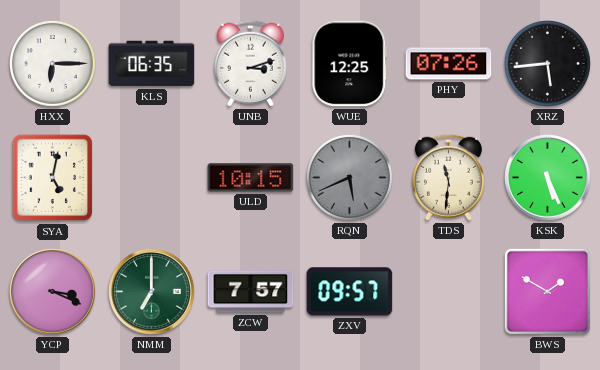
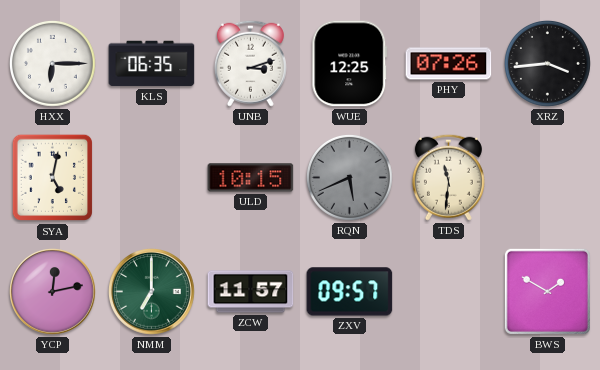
XRZ: 5:44 -> 3:44 (547, 63)
KSK: 5:26 -> none (548, 178)
YCP: 3:19 -> 12:13 (53, 292)
ZCW: 7:57 -> 11:57 (251, 292)
